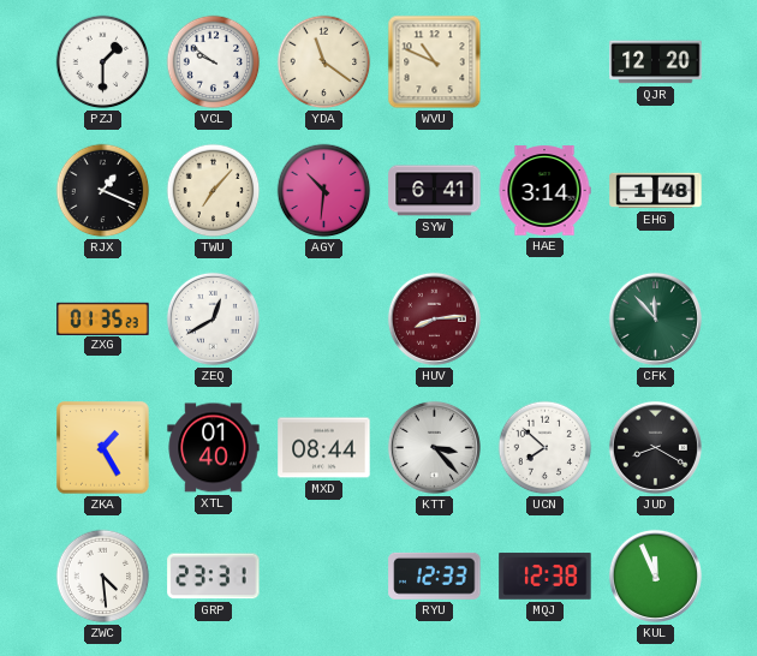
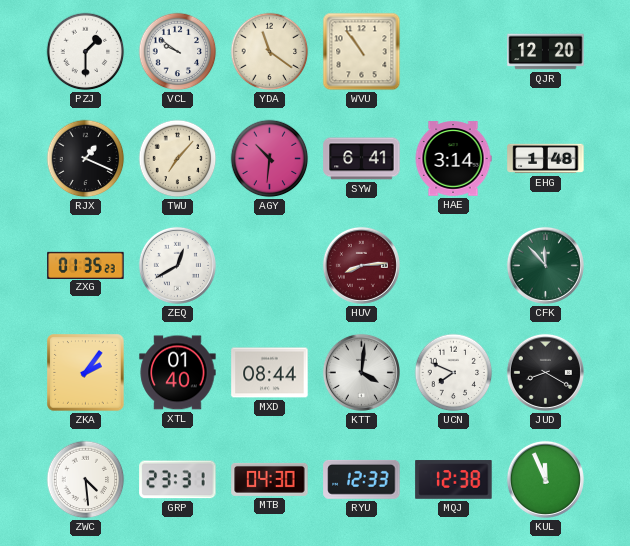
WVU: 10:49 -> 10:54 (362, 52)
ZKA: 1:25 -> 2:06 (86, 373)
KTT: 3:23 -> 4:01 (361, 372)
UCN: 7:52 -> 7:49 (454, 373)
MTB: none -> 04:30 (270, 479)
